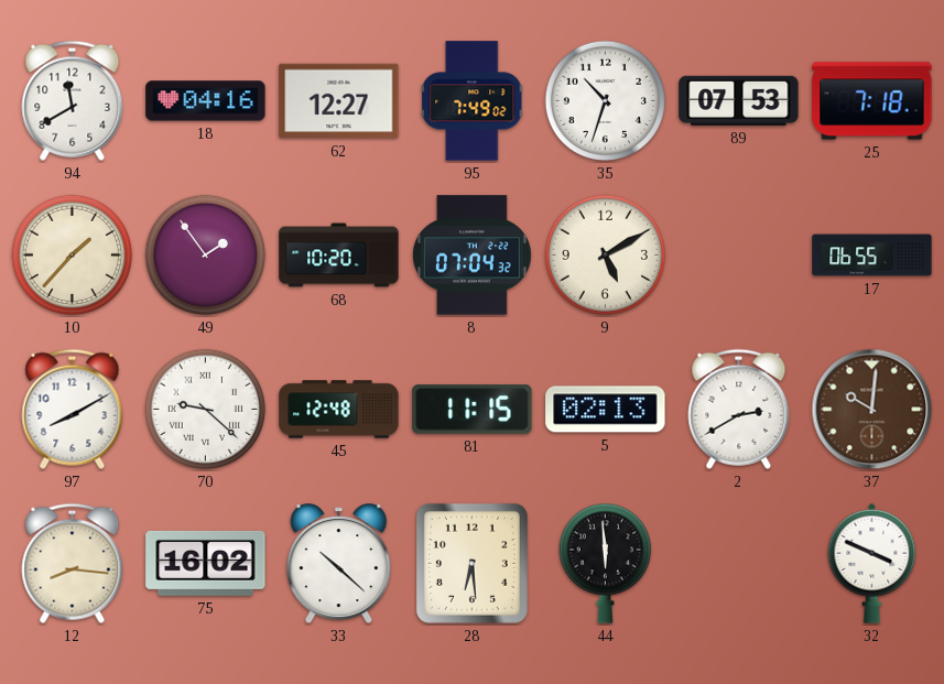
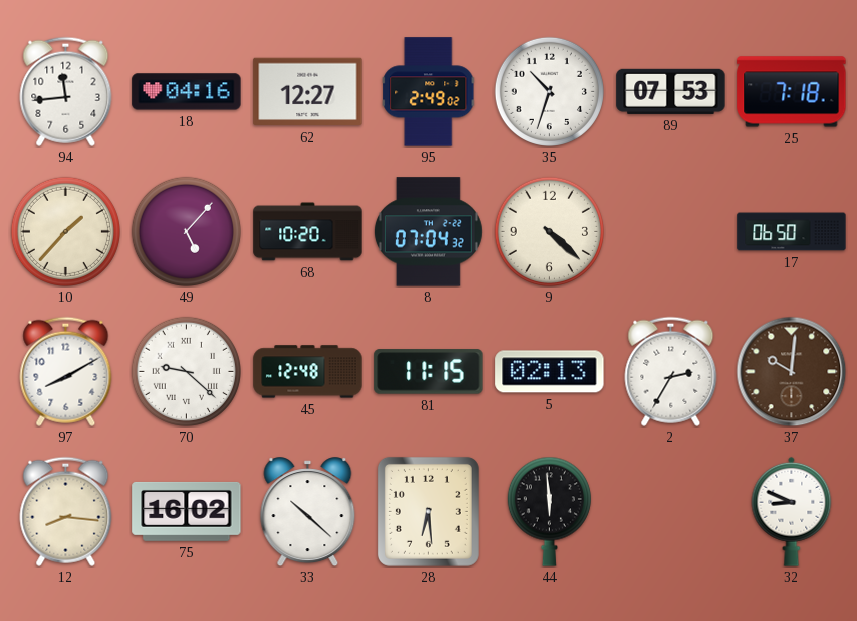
94: 11:40 -> 11:44 (66, 91)
95: 7:49 -> 2:49 (429, 92)
49: 1:54 -> 5:07 (186, 231)
9: 5:10 -> 4:22 (549, 231)
17: 06:55 -> 06:50 (792, 232)
2: 2:40 -> 2:35 (671, 371)
32: 3:49 -> 8:49 (792, 511)
